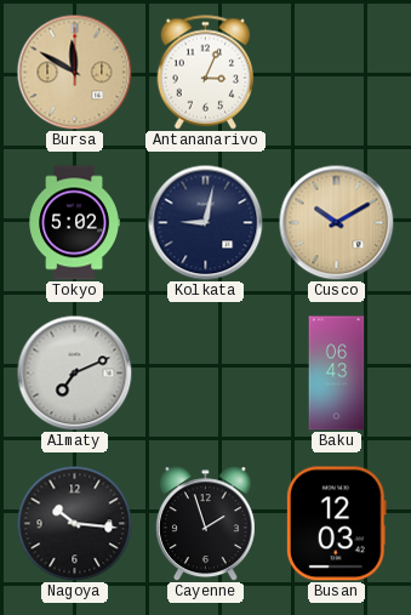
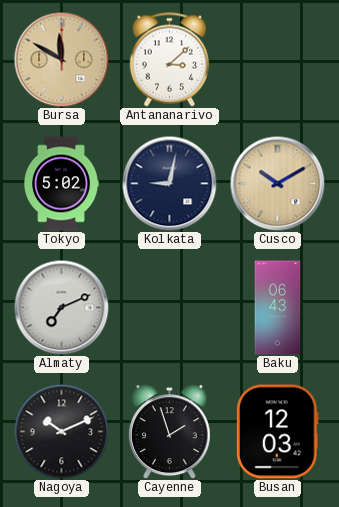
Antananarivo: 3:04 -> 3:08 (170, 60)
Nagoya: 10:16 -> 10:11 (61, 431)
